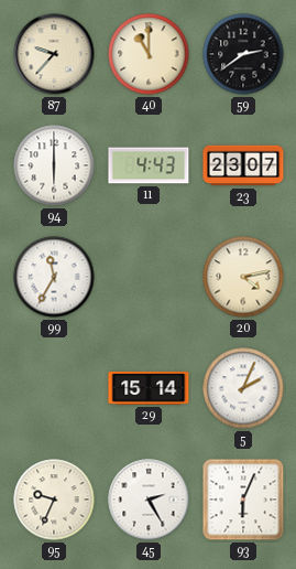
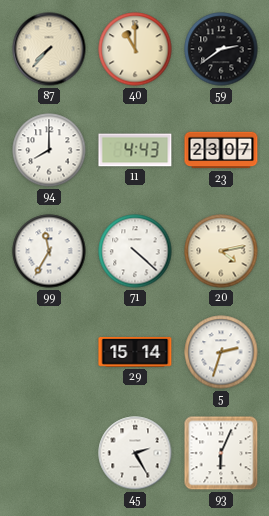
87: 9:37 -> 7:37 (49, 49)
94: 6:00 -> 8:00 (49, 150)
71: none -> 4:22 (135, 251)
5: 2:04 -> 2:33 (221, 352)
95: 9:34 -> none (54, 500)
